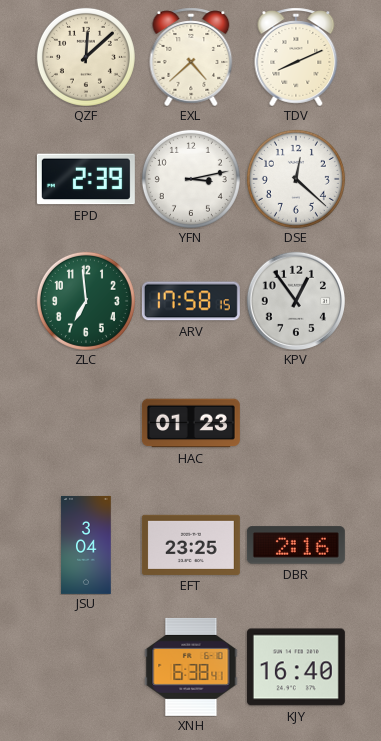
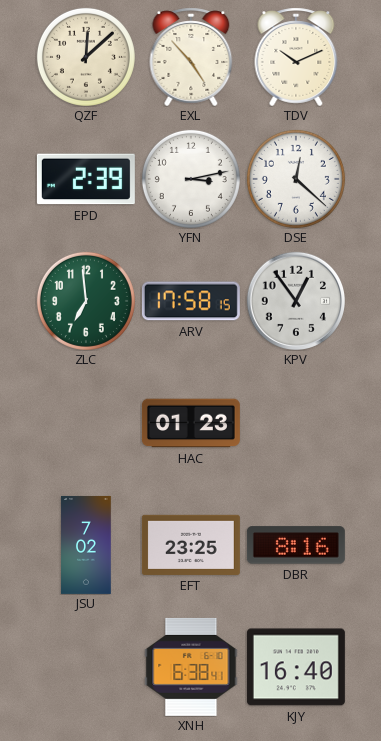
EXL: 4:38 -> 4:53 (191, 57)
TDV: 8:11 -> 10:11 (296, 57)
JSU: 3:04 -> 7:02 (86, 545)
DBR: 2:16 -> 8:16 (296, 545)
